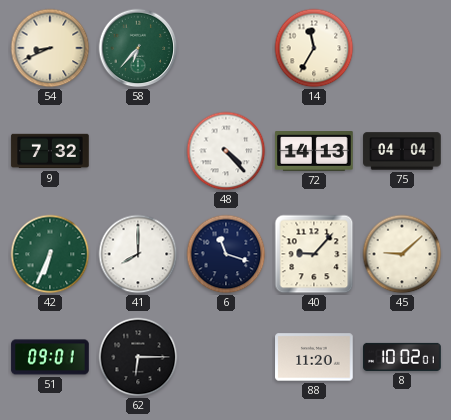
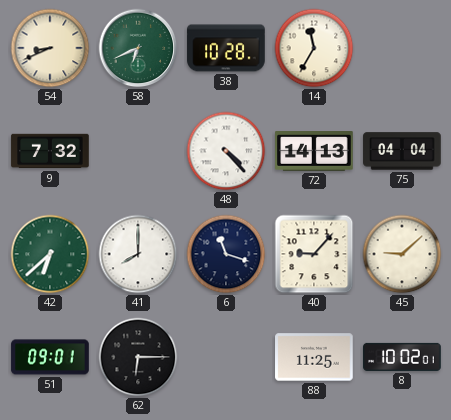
58: 6:37 -> 6:41 (138, 48)
38: none -> 10:28 (226, 48)
42: 6:34 -> 6:38 (50, 254)
88: 11:20 -> 11:25 (314, 357)
